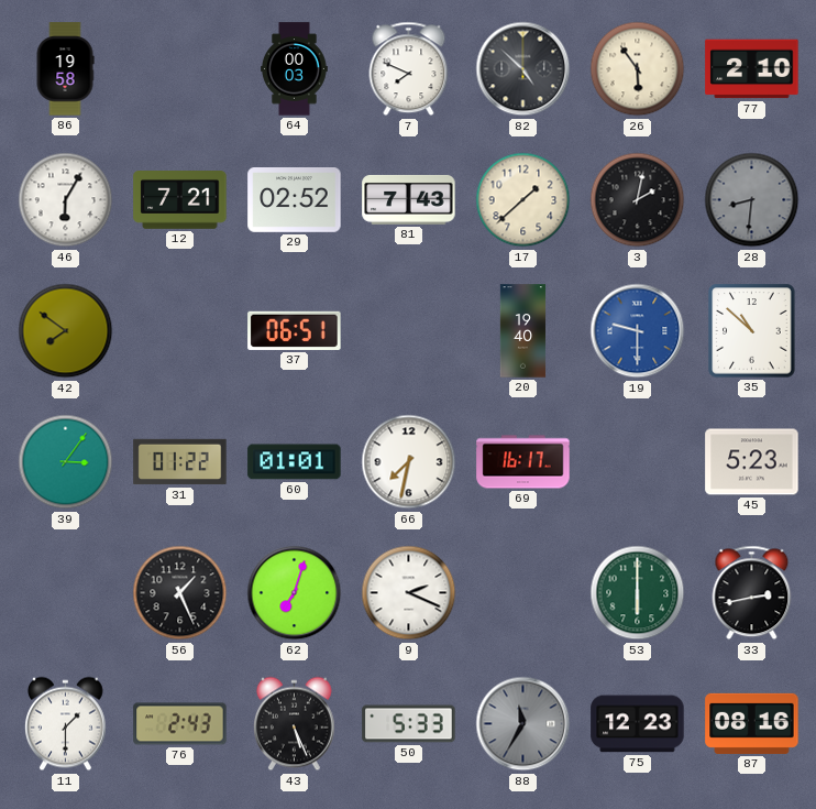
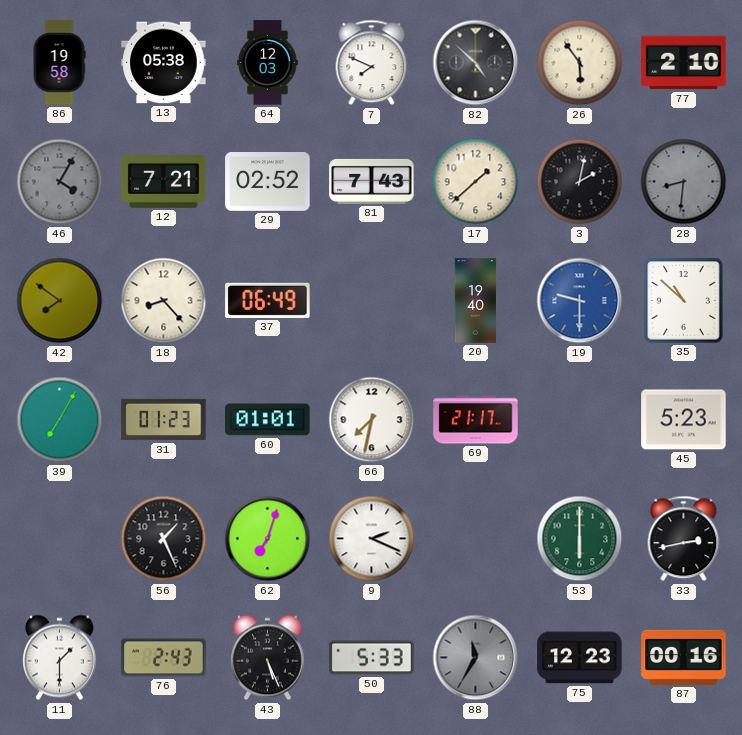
13: none -> 05:38 (164, 63)
64: 00:03 -> 12:03 (268, 63)
46: 6:05 -> 4:05 (60, 182)
46 dial: white -> grey (60, 182)
18: none -> 8:23 (164, 301)
37: 06:51 -> 06:49 (268, 300)
39: 3:06 -> 7:05 (60, 420)
31: 01:22 -> 01:23 (164, 420)
69: 16:17 -> 21:17 (476, 420)
87: 08:16 -> 00:16 (684, 657)
